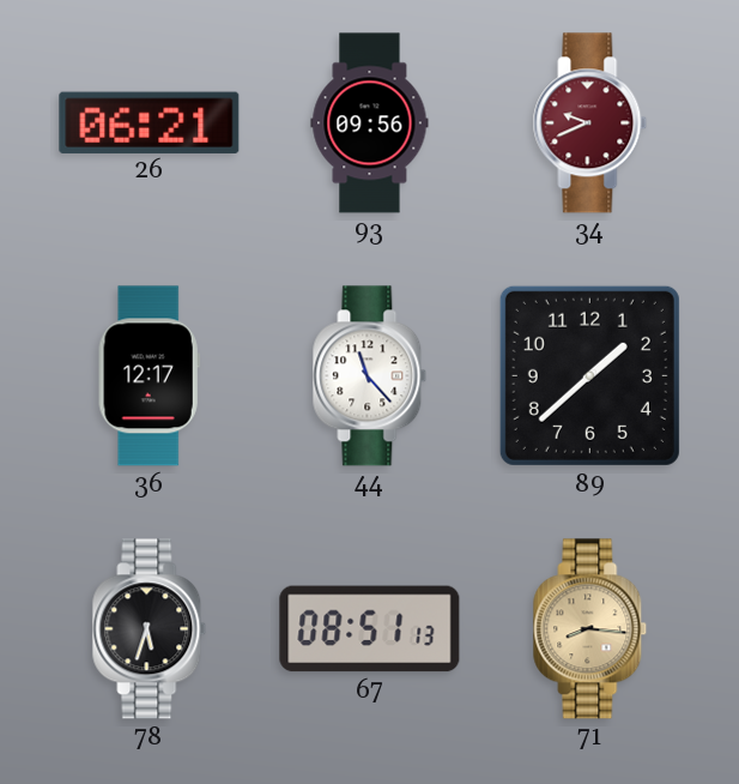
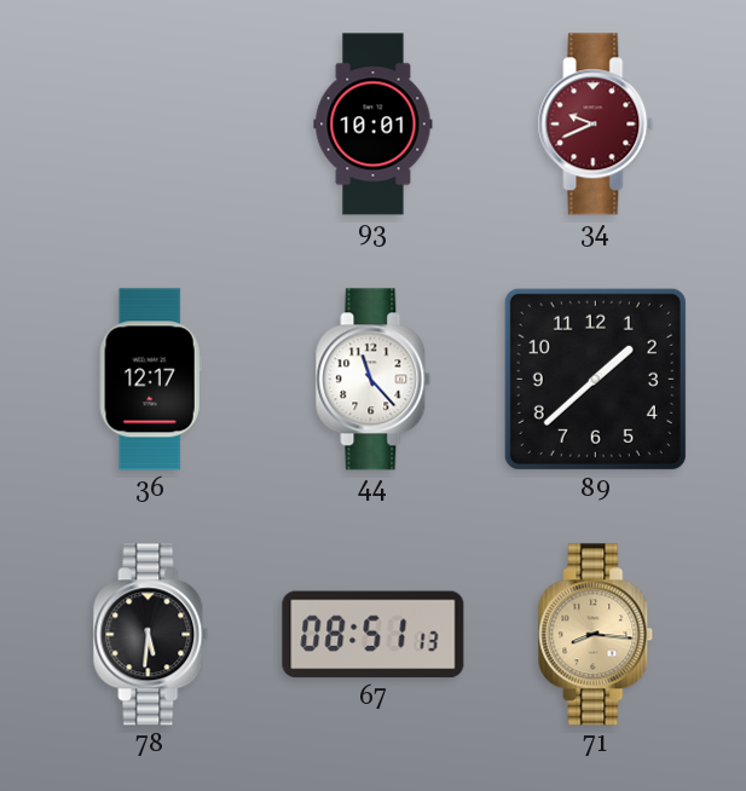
26: 06:21 -> none (150, 122)
93: 09:56 -> 10:01 (374, 125)
78: 5:33 -> 5:31 (151, 635)
